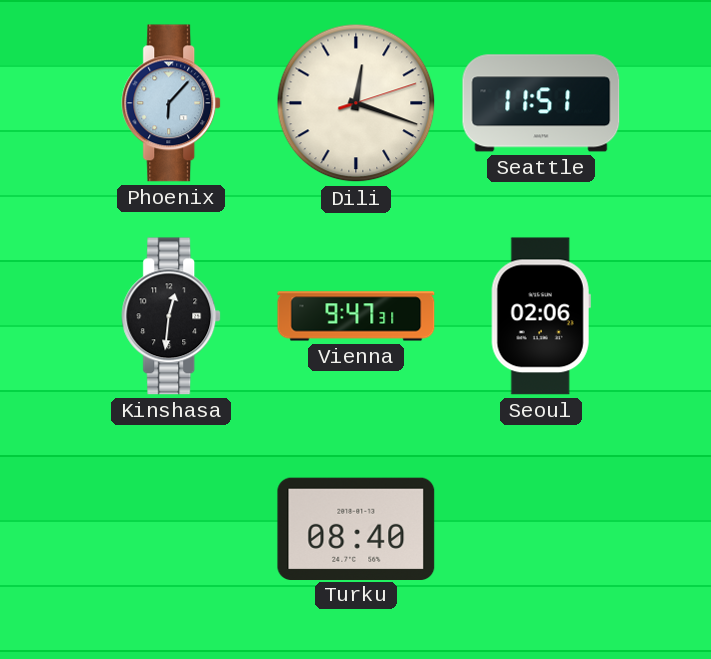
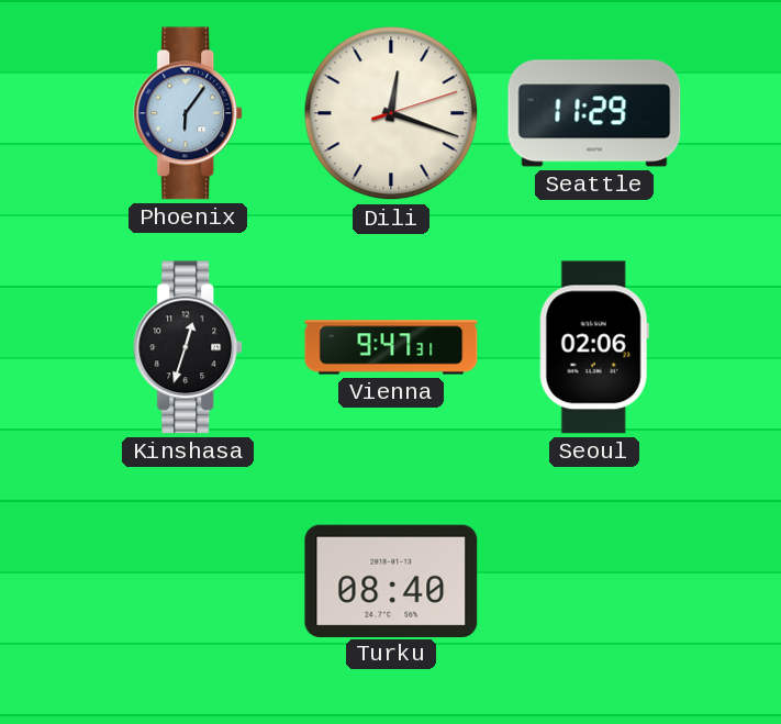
Phoenix: 6:07 -> 6:06 (189, 113)
Seattle: 11:51 -> 11:29 (594, 113)
Kinshasa: 12:31 -> 12:33 (189, 347)
